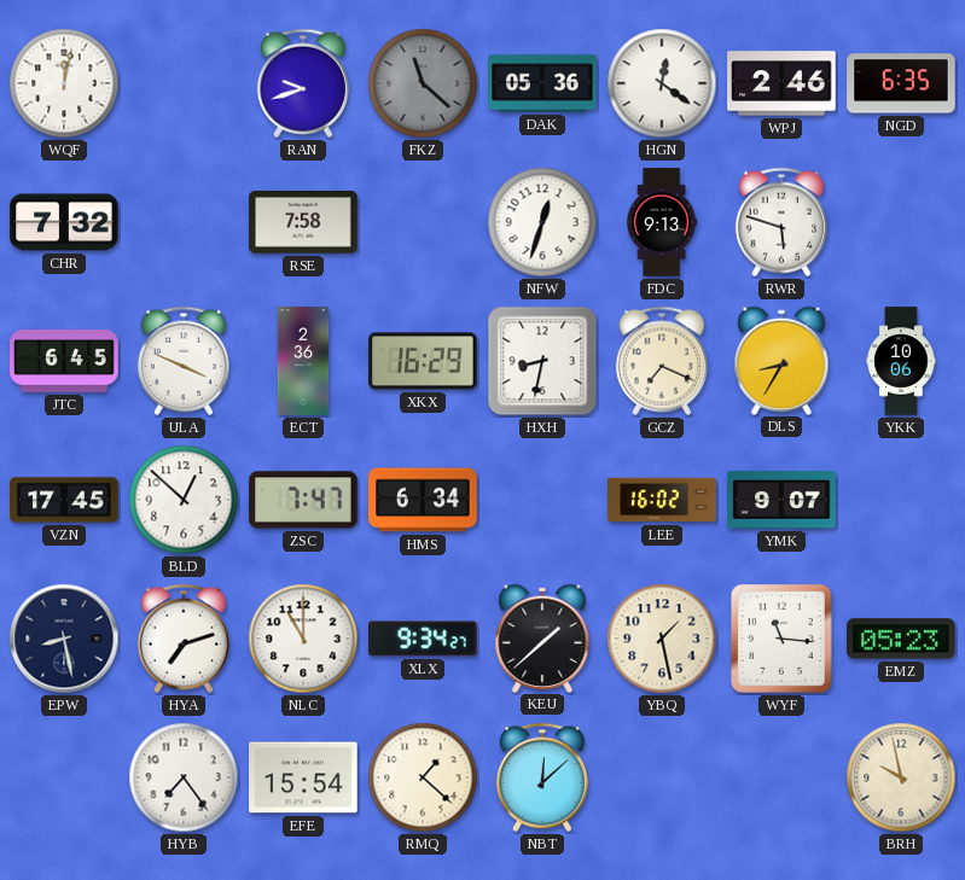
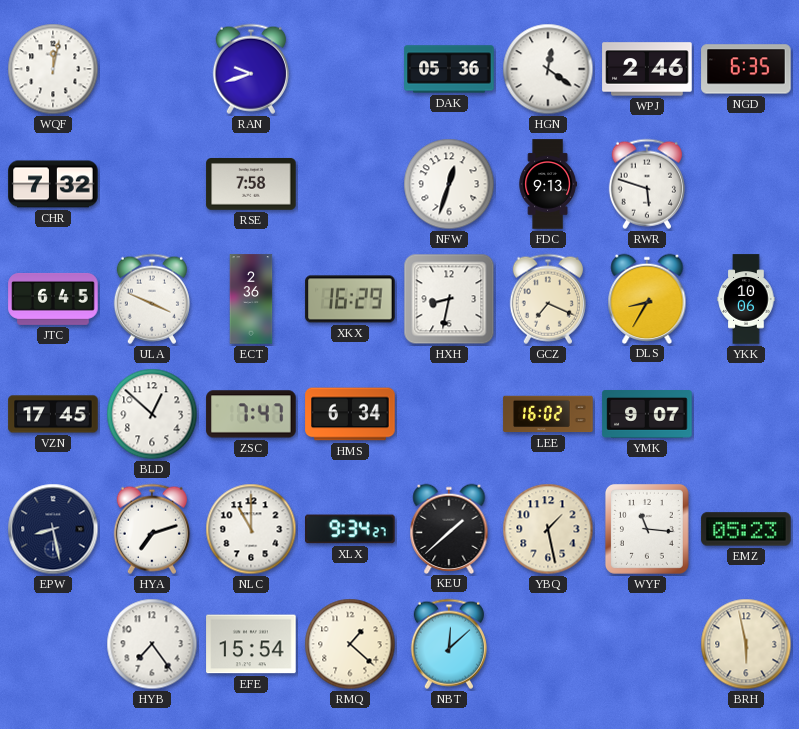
FKZ: 11:22 -> none (423, 83)
BRH: 9:58 -> 5:58 (746, 644)
